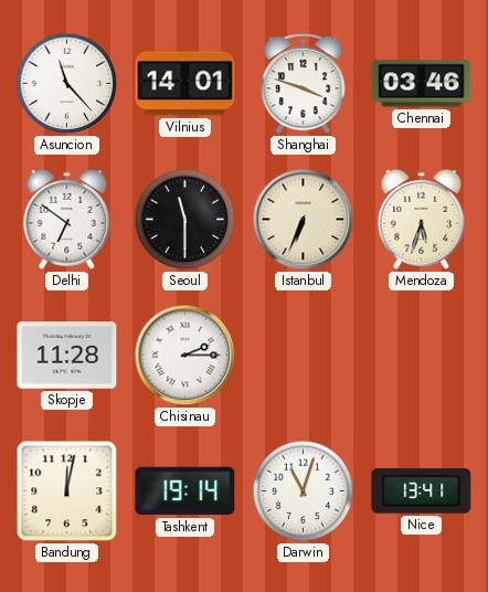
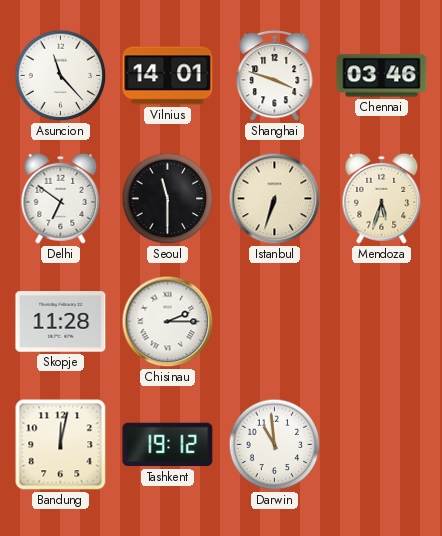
Istanbul: 6:34 -> 6:33 (275, 199)
Tashkent: 19:14 -> 19:12 (168, 445)
Darwin: 11:03 -> 10:59 (275, 445)
Nice: 13:41 -> none (422, 491)
